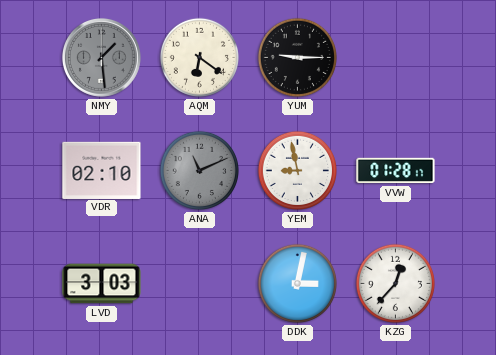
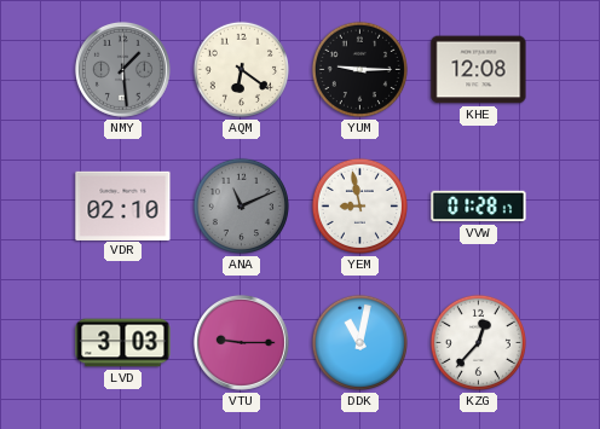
KHE: none -> 12:08 (479, 70)
VTU: none -> 9:15 (241, 342)
DDK: 3:02 -> 11:02 (359, 342)
